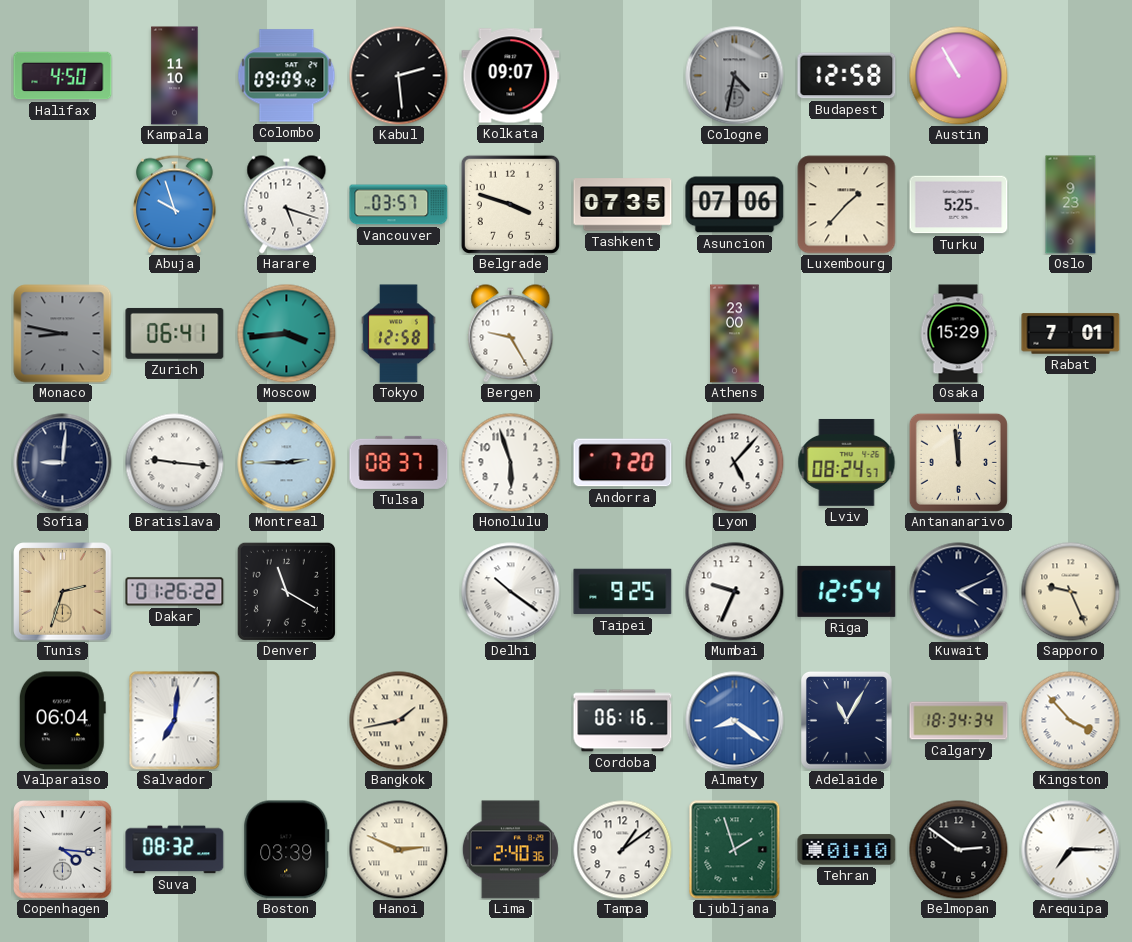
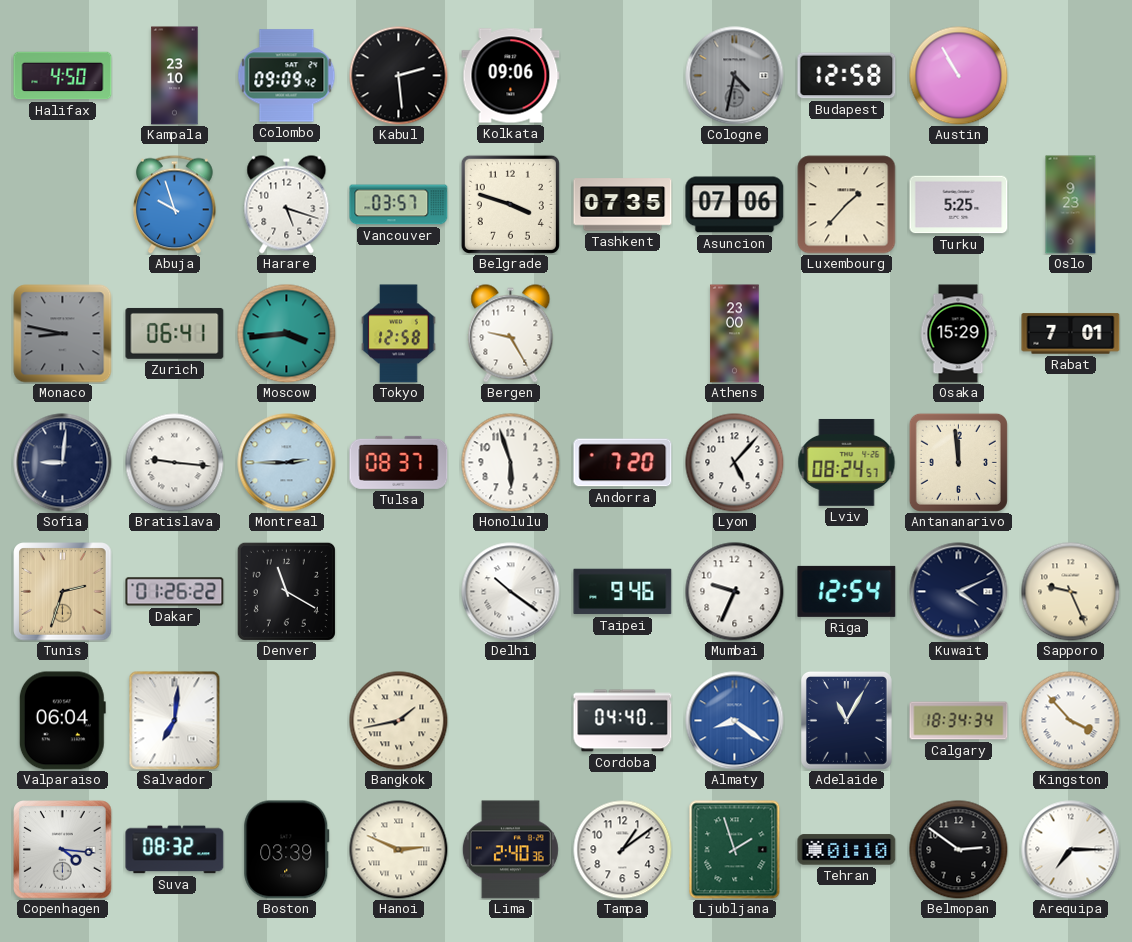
Kampala: 11:10 -> 23:10 (175, 76)
Kolkata: 09:07 -> 09:06 (511, 76)
Taipei: 9:25 -> 9:46 (623, 592)
Cordoba: 06:16 -> 04:40 (623, 721)
